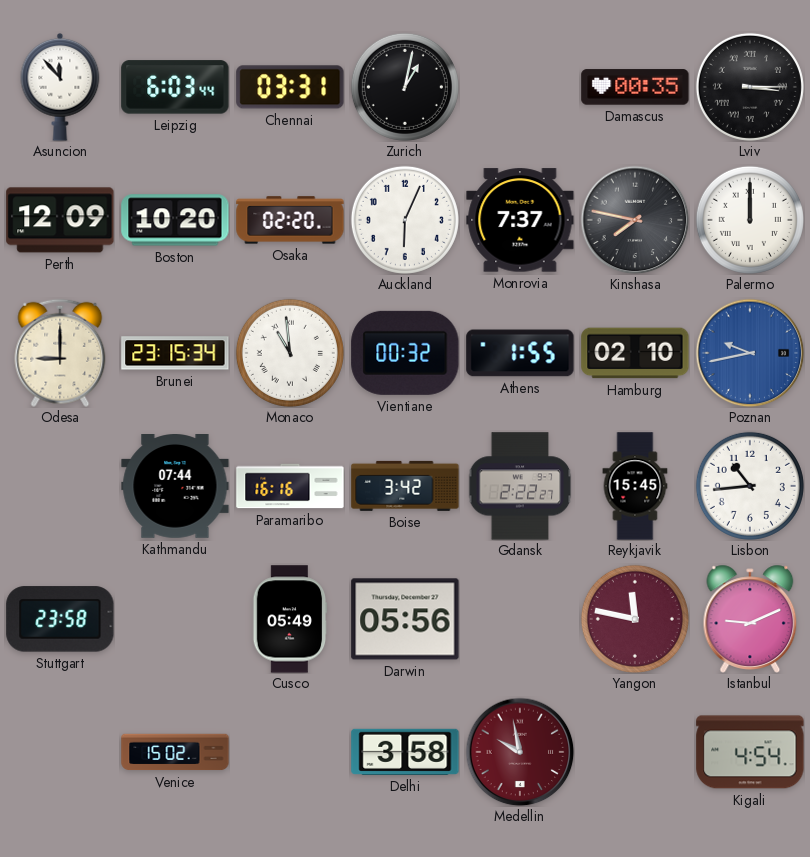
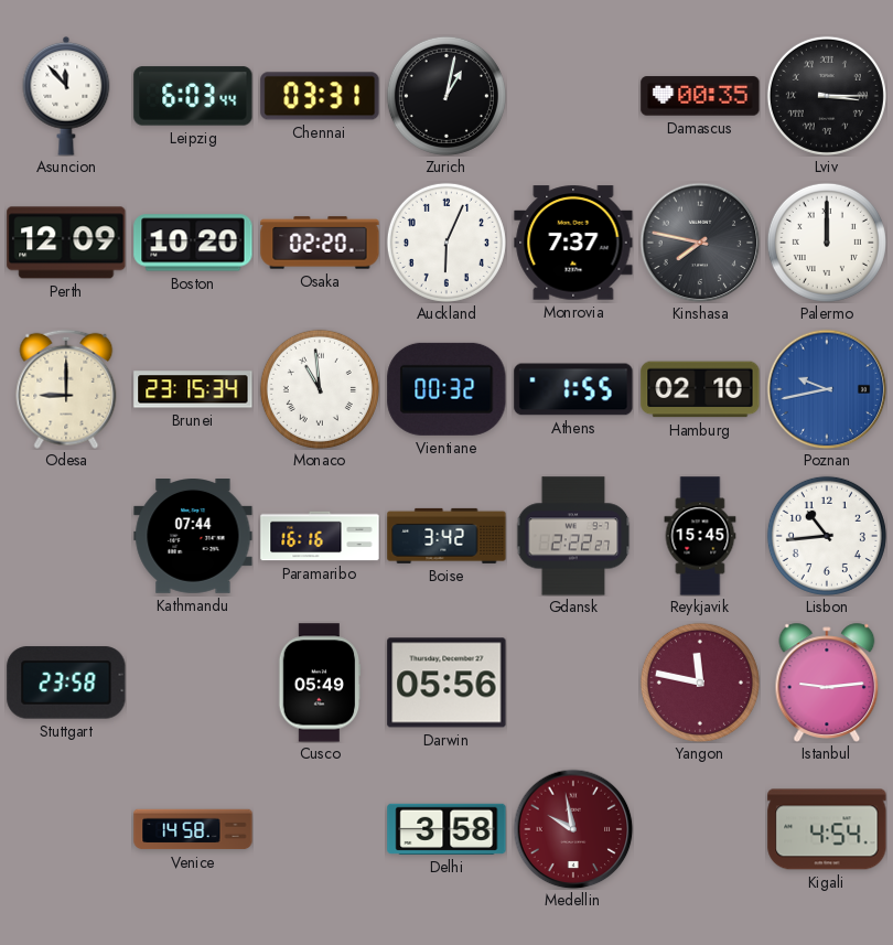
Istanbul: 9:11 -> 9:14 (827, 683)
Venice: 15:02 -> 14:58 (193, 829)
